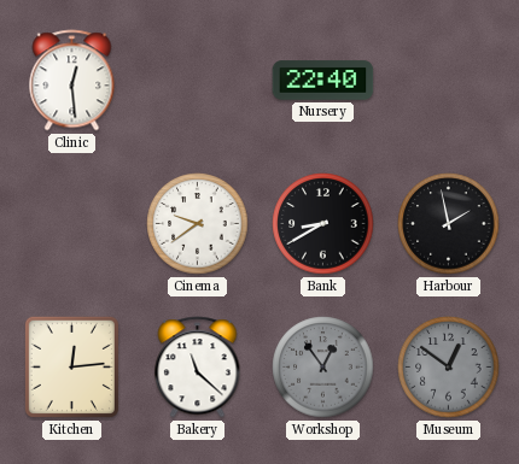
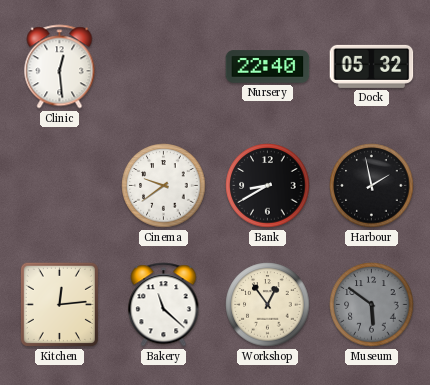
Dock: none -> 05:32 (372, 66)
Workshop dial: grey -> cream (268, 305)
Museum: 12:51 -> 5:51 (372, 305)
